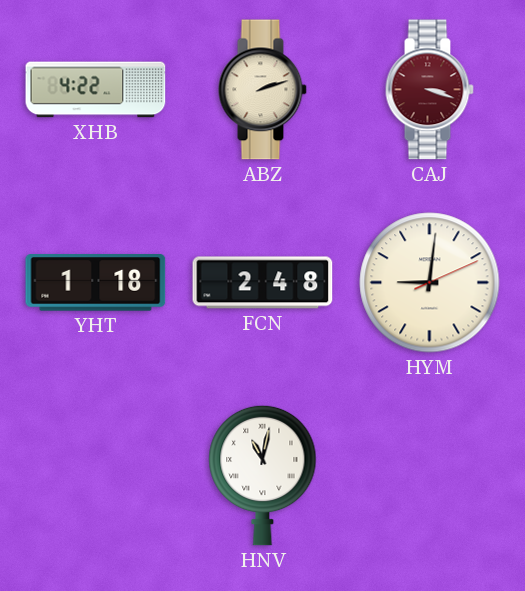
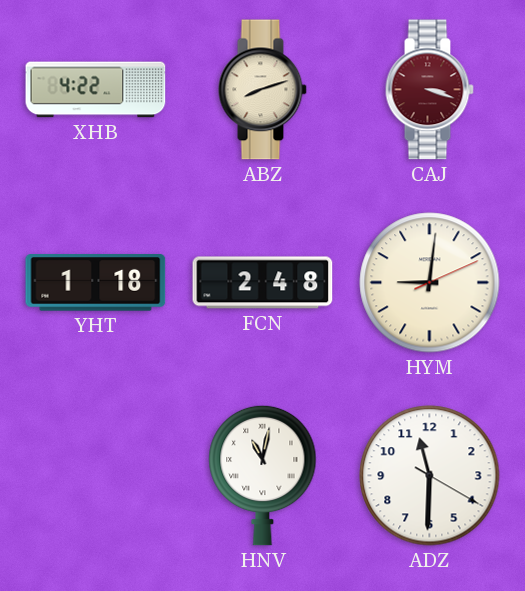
ABZ: 2:12 -> 8:12 (262, 90)
ADZ: none -> 11:30 (430, 476)
